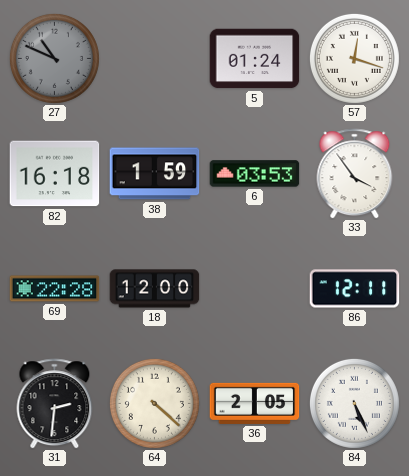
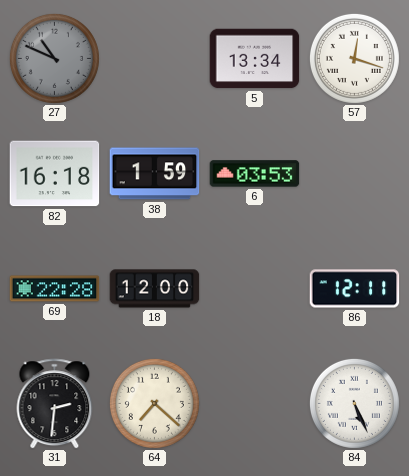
5: 01:24 -> 13:34 (255, 59)
33: 3:54 -> none (355, 174)
64: 4:22 -> 7:22 (154, 403)
36: 2:05 -> none (255, 403)
